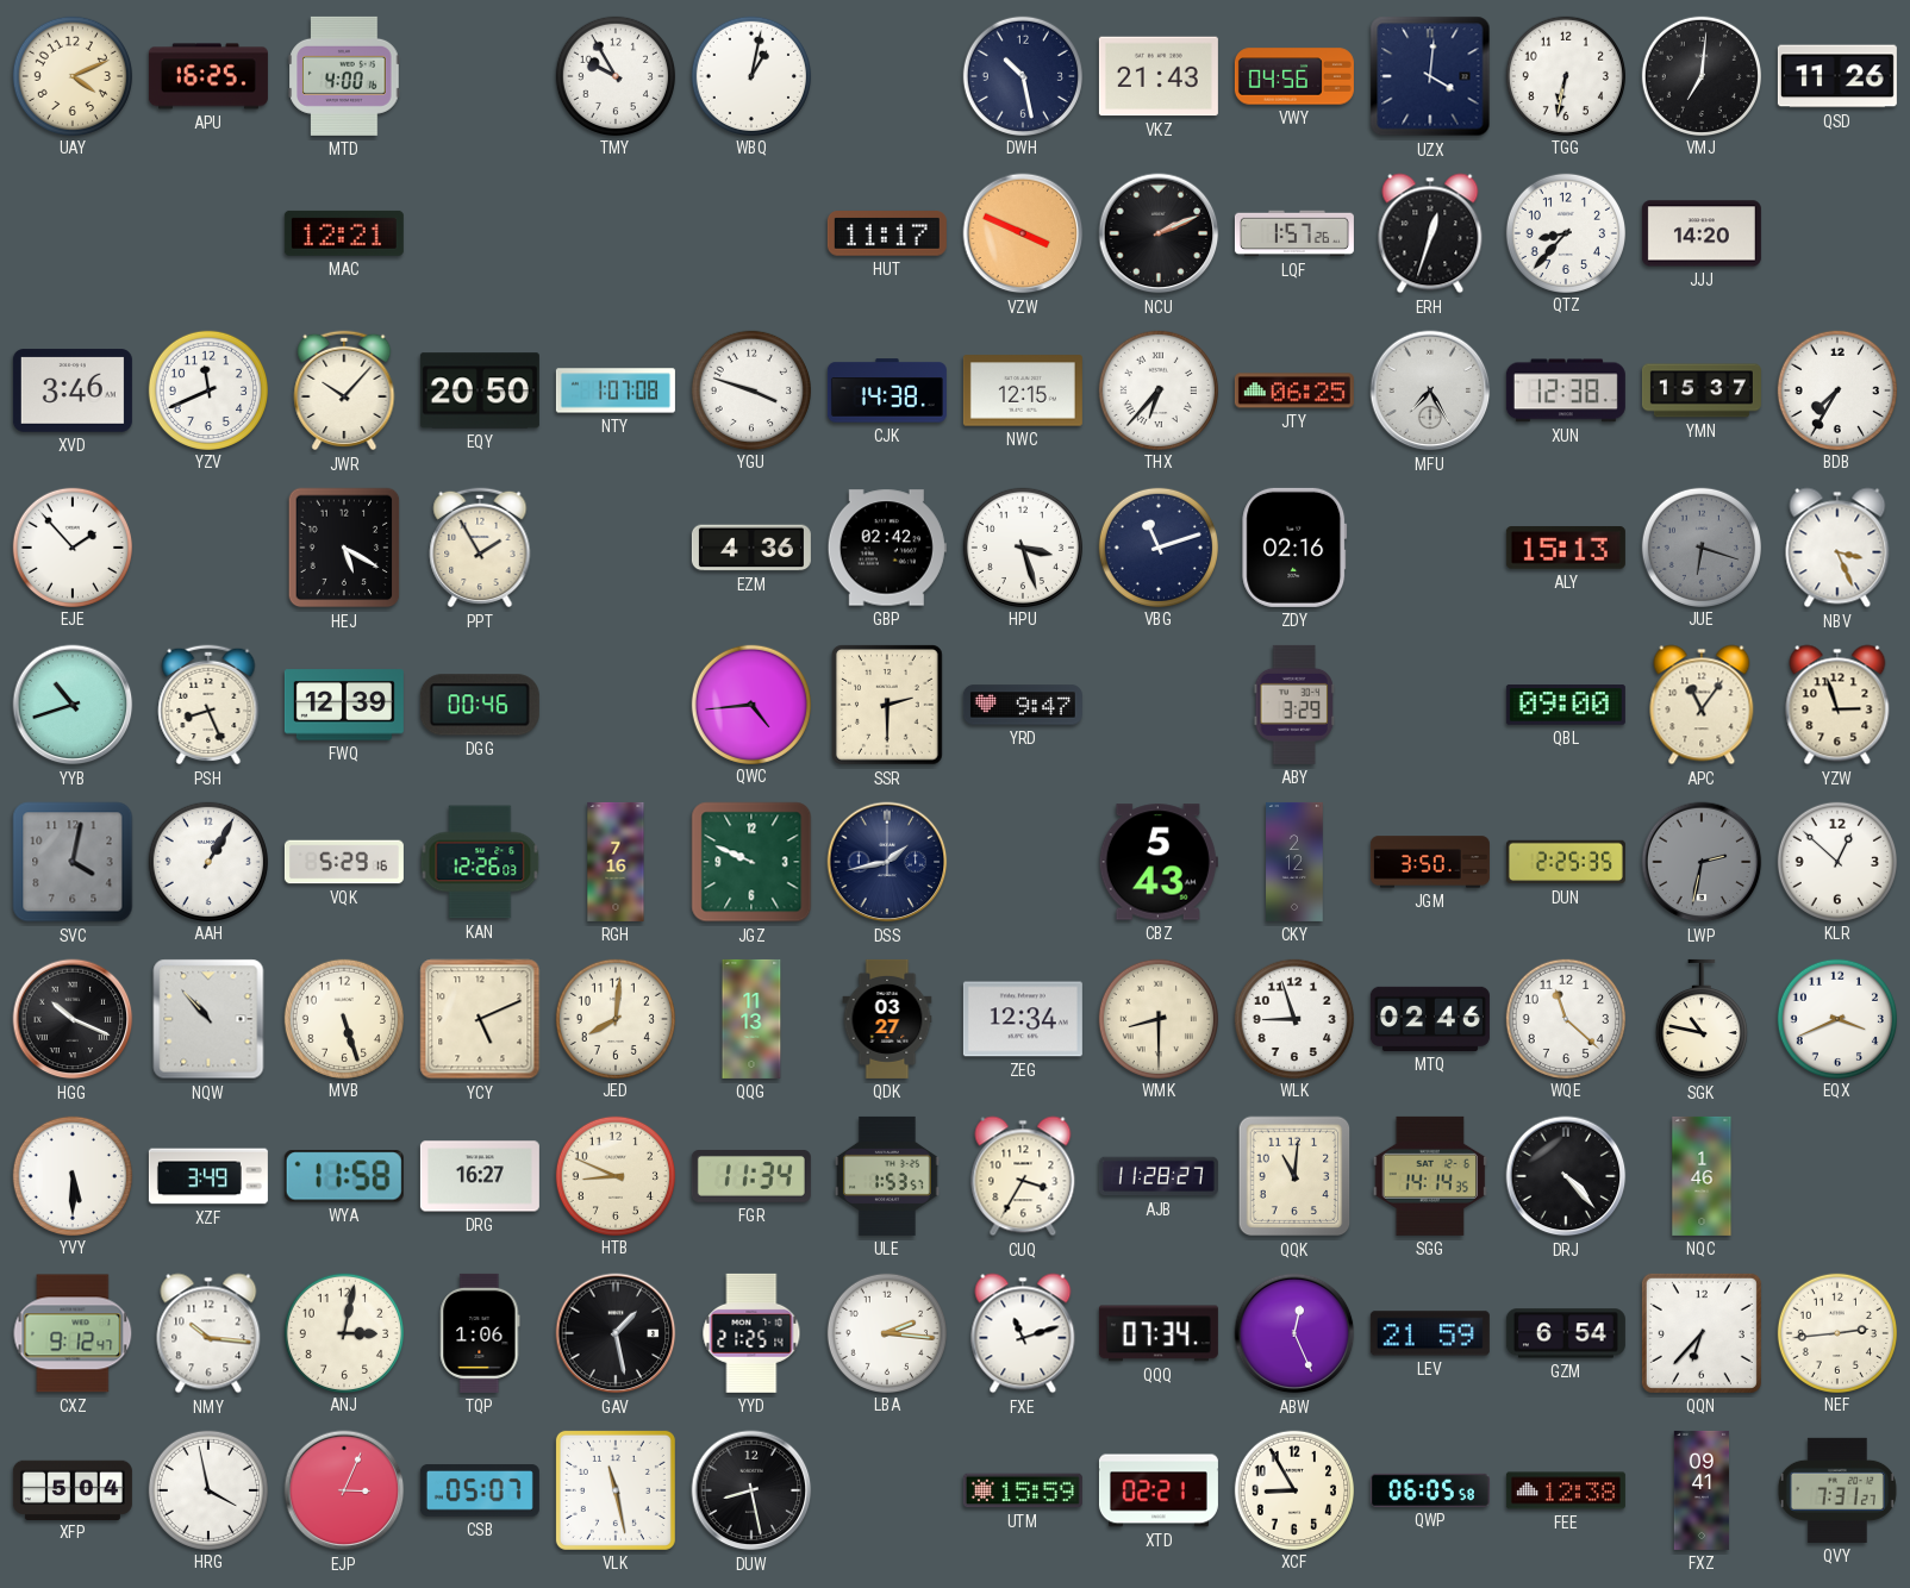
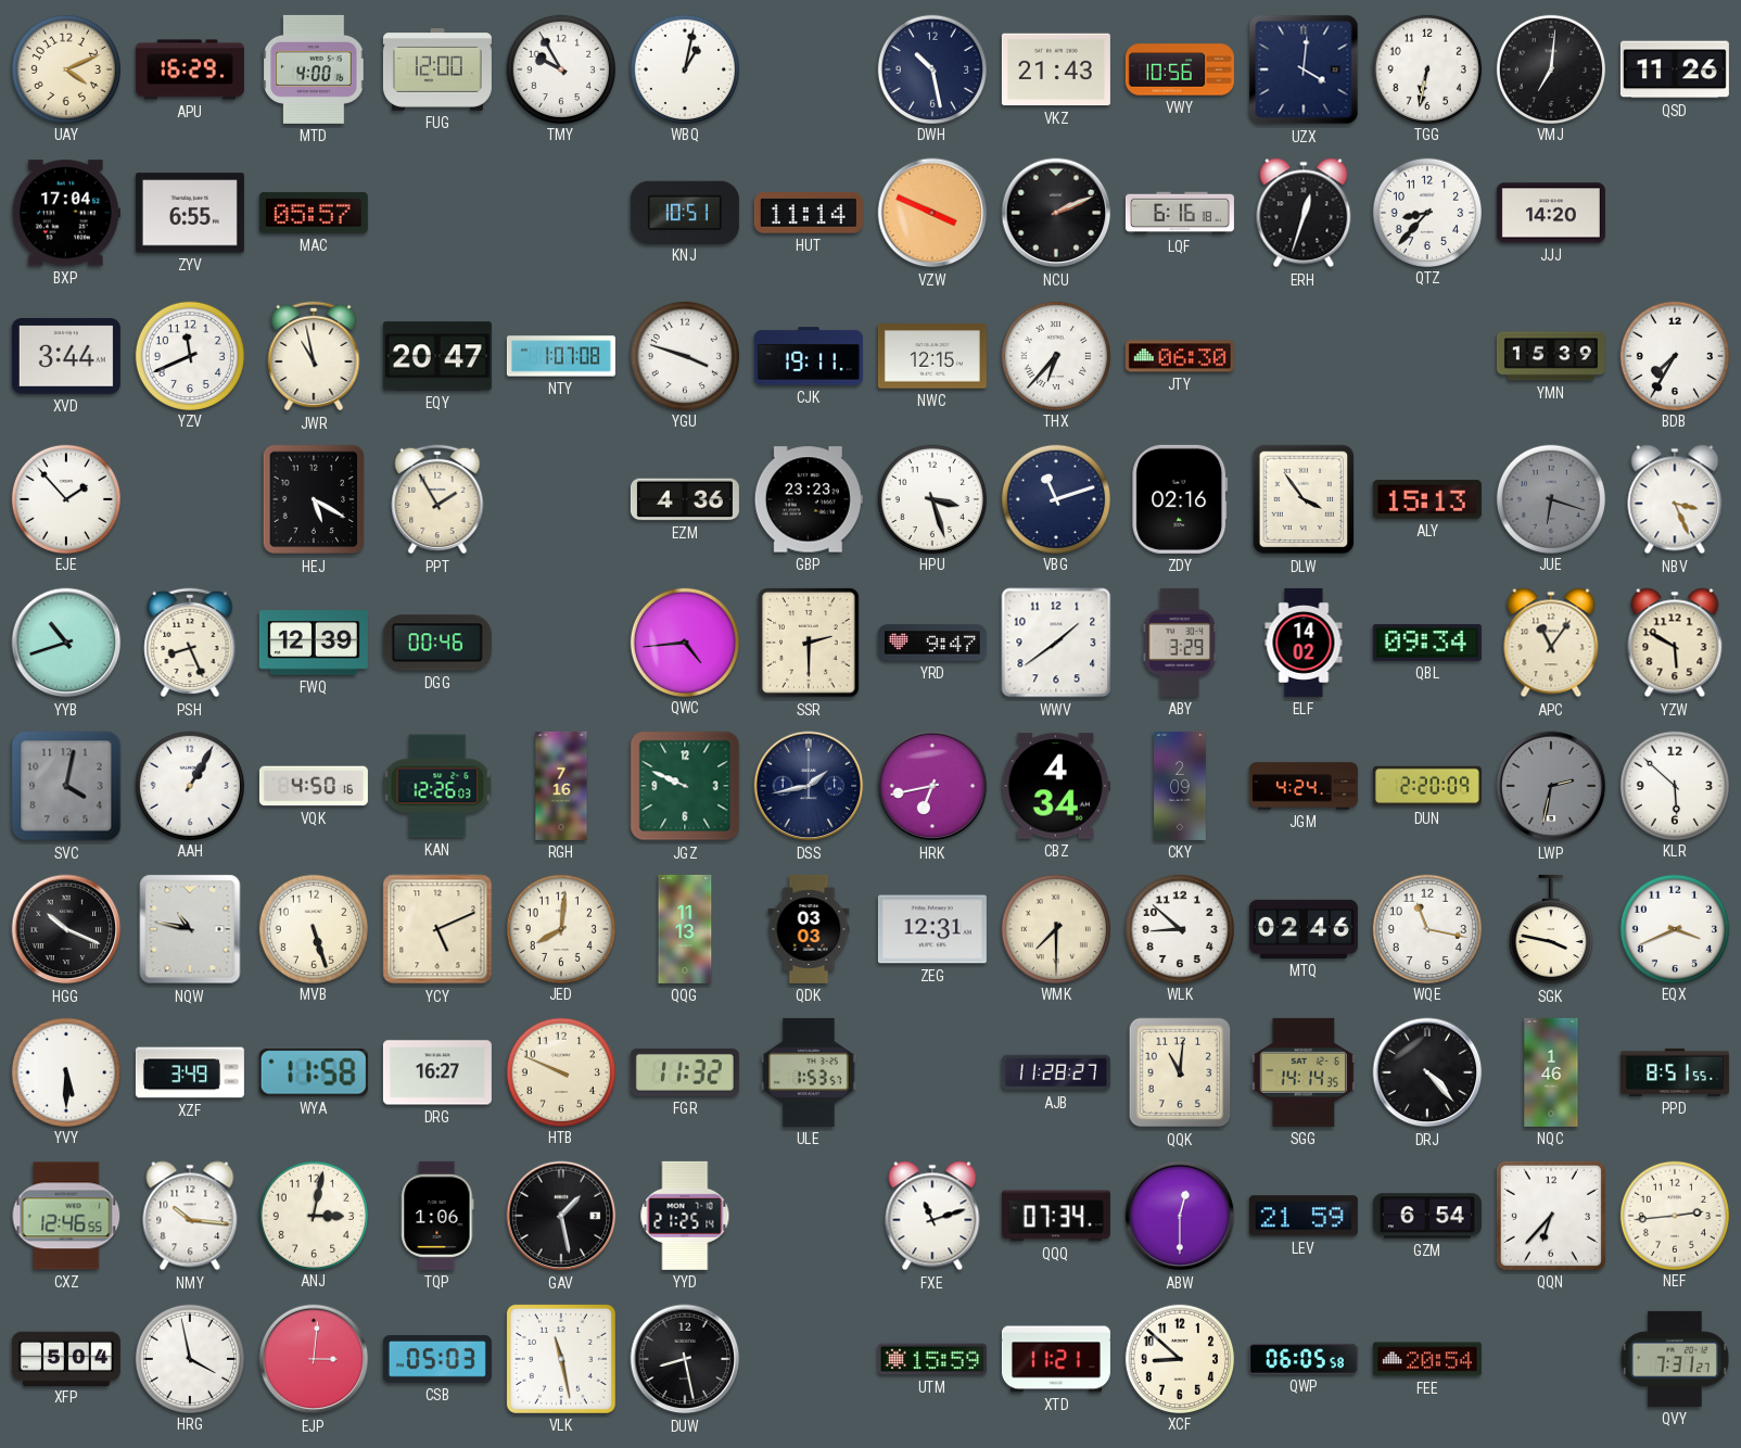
APU: 16:25 -> 16:29 (190, 69)
FUG: none -> 12:00 (437, 71)
VWY: 04:56 -> 10:56 (1180, 69)
BXP: none -> 17:04 (66, 213)
ZYV: none -> 6:55 (190, 213)
MAC: 12:21 -> 05:57 (314, 213)
KNJ: none -> 10:51 (685, 212)
HUT: 11:17 -> 11:14 (809, 213)
LQF: 1:57 -> 6:16 (1180, 213)
XVD: 3:46 -> 3:44 (66, 356)
JWR: 10:07 -> 10:58 (314, 356)
EQY: 20:50 -> 20:47 (437, 356)
CJK: 14:38 -> 19:11 (809, 356)
JTY: 06:25 -> 06:30 (1180, 356)
MFU: 7:25 -> none (1430, 390)
XUN: 12:38 -> none (1566, 390)
YMN: 15:37 -> 15:39 (1551, 356)
GBP: 02:42 -> 23:23 (809, 499)
DLW: none -> 3:54 (1304, 499)
WWV: none -> 1:39 (1056, 643)
ELF: none -> 14:02 (1304, 643)
QBL: 09:00 -> 09:34 (1427, 643)
YZW: 2:57 -> 5:50 (1675, 643)
VQK: 5:29 -> 4:50 (314, 786)
HRK: none -> 6:43 (932, 786)
CBZ: 5:43 -> 4:34 (1056, 786)
CKY: 2:12 -> 2:09 (1180, 786)
JGM: 3:50 -> 4:24 (1304, 786)
DUN: 2:25 -> 2:20 (1427, 786)
KLR: 12:52 -> 5:52 (1674, 785)
NQW: 10:53 -> 10:47 (190, 929)
QDK: 03:27 -> 03:03 (809, 929)
ZEG: 12:34 -> 12:31 (932, 929)
WMK: 8:30 -> 7:30 (1055, 928)
WLK: 8:57 -> 8:52 (1179, 928)
WQE: 11:22 -> 11:17 (1426, 928)
SGK: 10:47 -> 3:47 (1551, 929)
HTB: 8:49 -> 9:49 (560, 1071)
FGR: 11:34 -> 11:32 (685, 1072)
CUQ: 3:35 -> none (1023, 1176)
PPD: none -> 8:51 (1675, 1072)
CXZ: 9:12 -> 12:46 (66, 1216)
LBA: 2:16 -> none (886, 1332)
ABW: 12:26 -> 12:30 (1180, 1216)
EJP: 3:04 -> 3:01 (314, 1359)
CSB: 05:07 -> 05:03 (437, 1359)
XTD: 02:21 -> 11:21 (1056, 1359)
XCF: 8:55 -> 8:52 (1179, 1358)
FEE: 12:38 -> 20:54 (1427, 1359)
FXZ: 09:41 -> none (1702, 1490)
